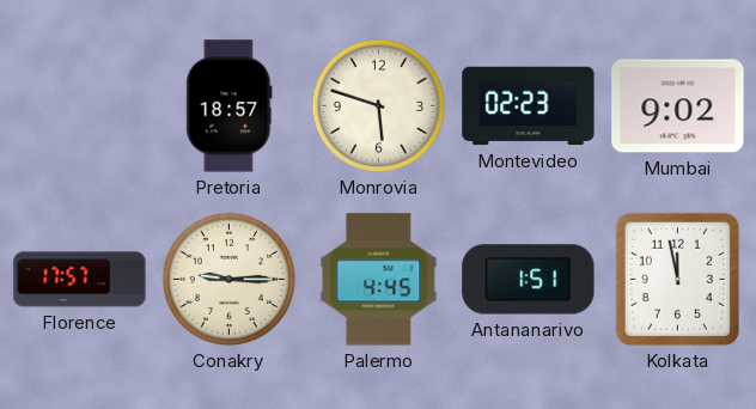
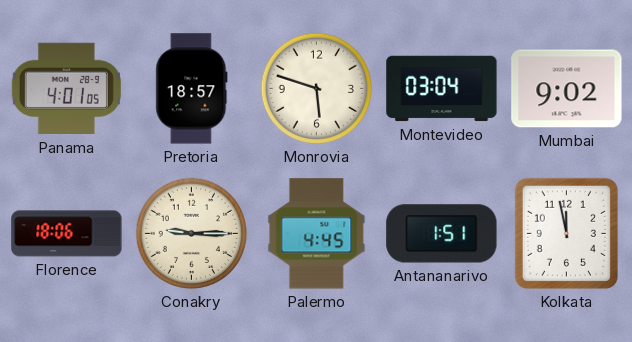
Panama: none -> 4:01 (66, 89)
Montevideo: 02:23 -> 03:04 (442, 89)
Florence: 17:57 -> 18:06 (67, 234)
